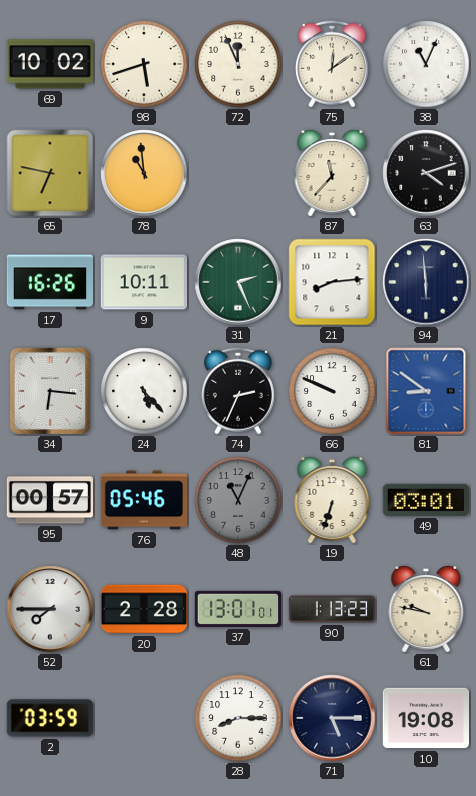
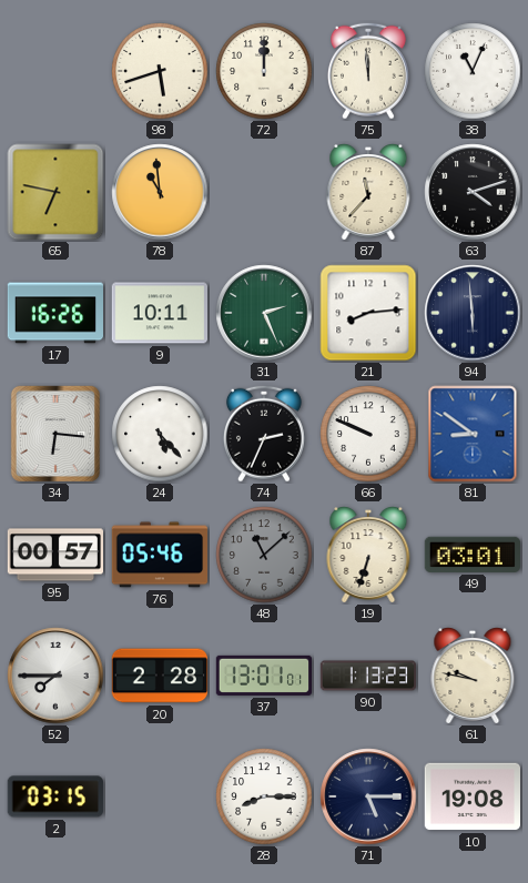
69: 10:02 -> none (49, 64)
72: 11:56 -> 12:00 (264, 71)
75: 12:09 -> 11:59 (368, 71)
48: 11:04 -> 11:08 (264, 555)
2: 03:59 -> 03:15 (55, 796)
